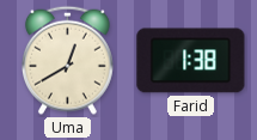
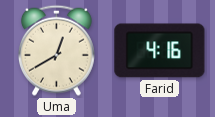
Farid: 1:38 -> 4:16 (160, 51)
